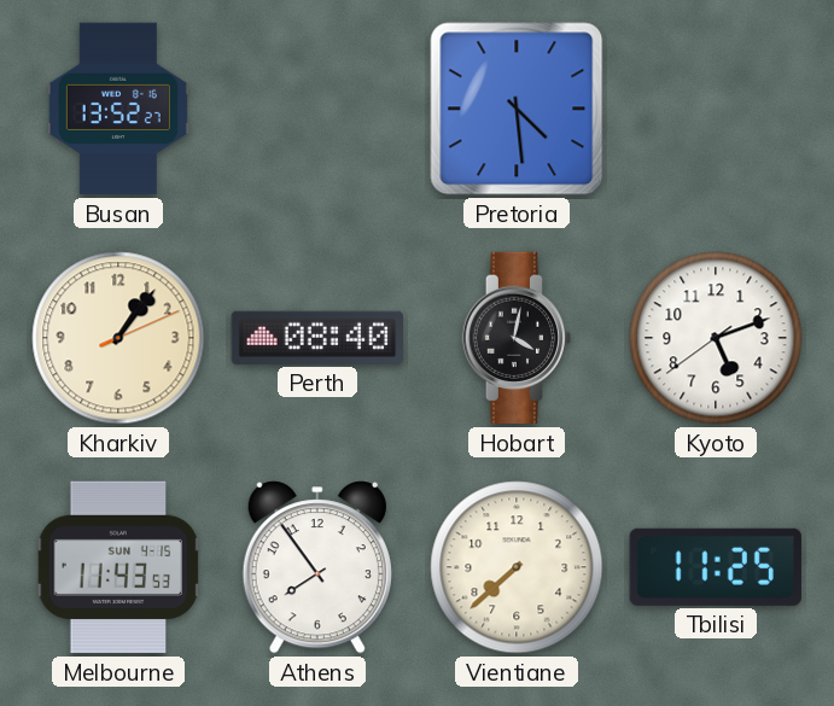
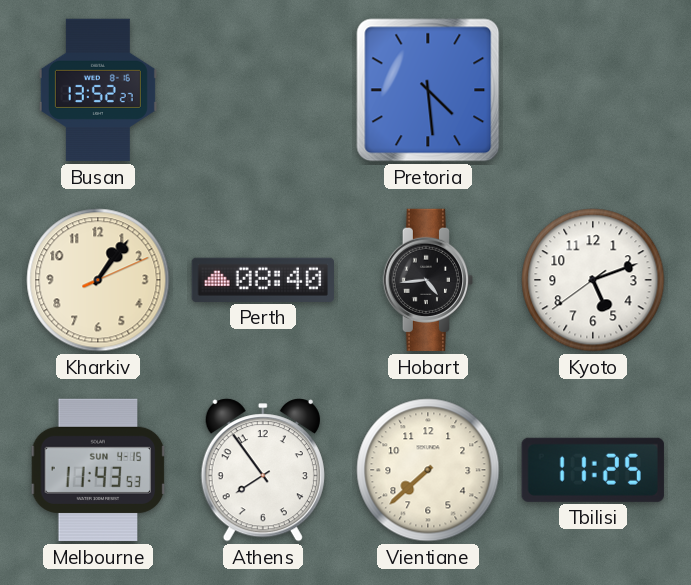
Hobart: 4:02 -> 4:44 (428, 280)
